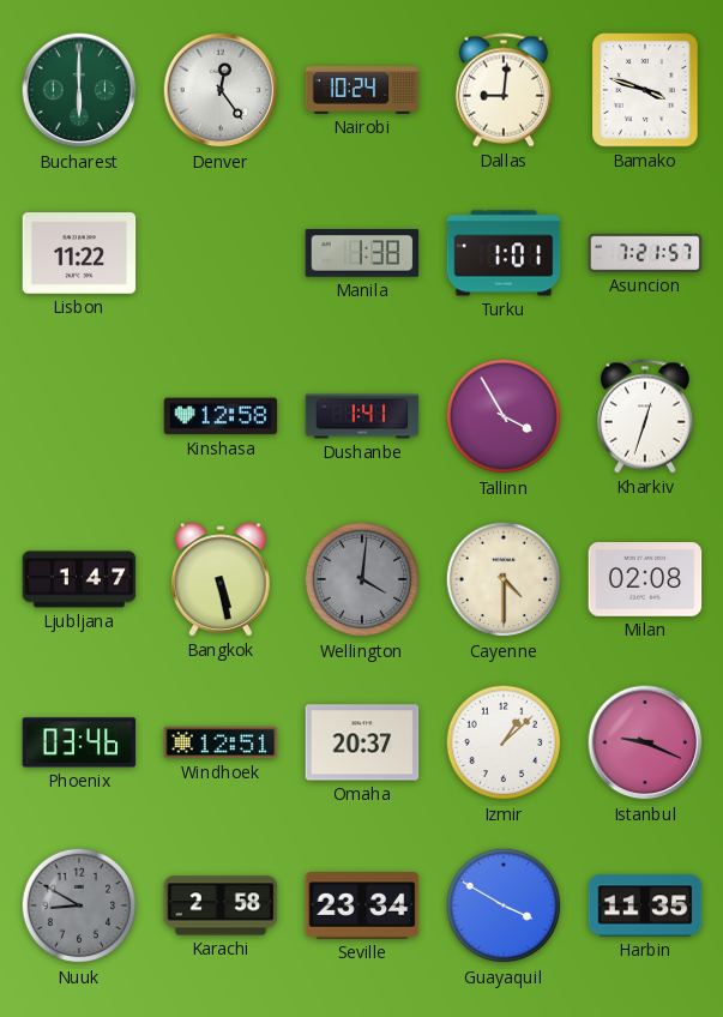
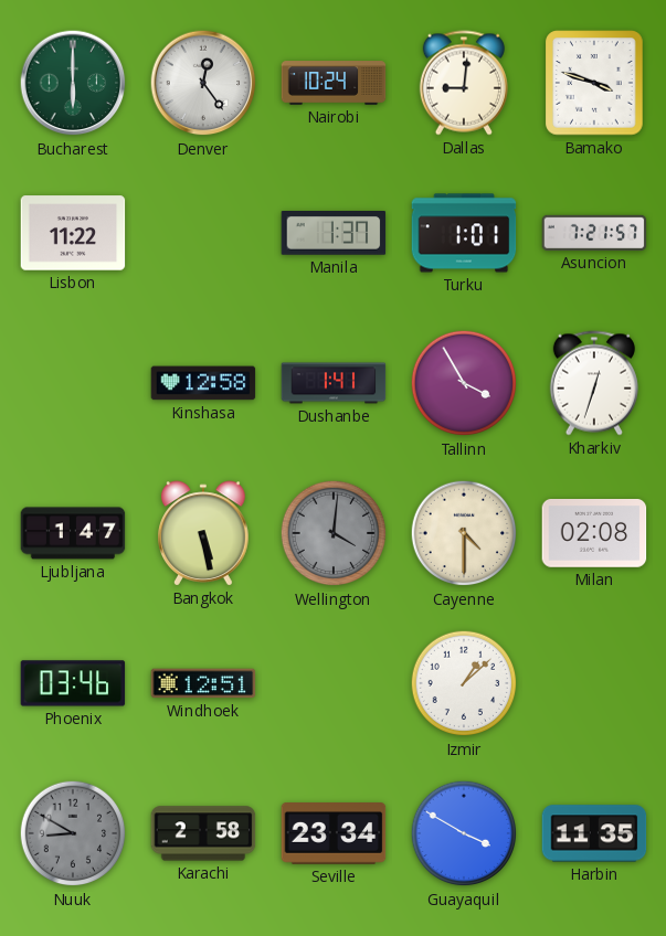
Manila: 1:38 -> 1:37 (334, 234)
Omaha: 20:37 -> none (362, 742)
Istanbul: 9:19 -> none (645, 742)
